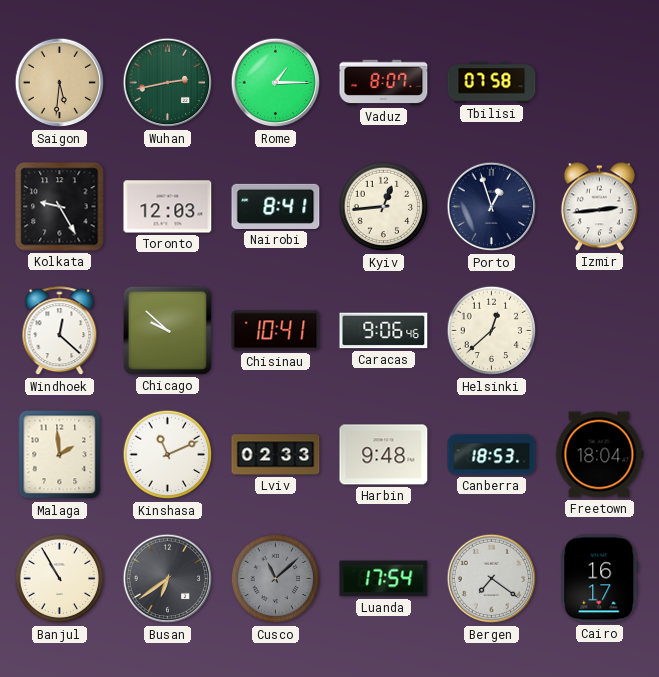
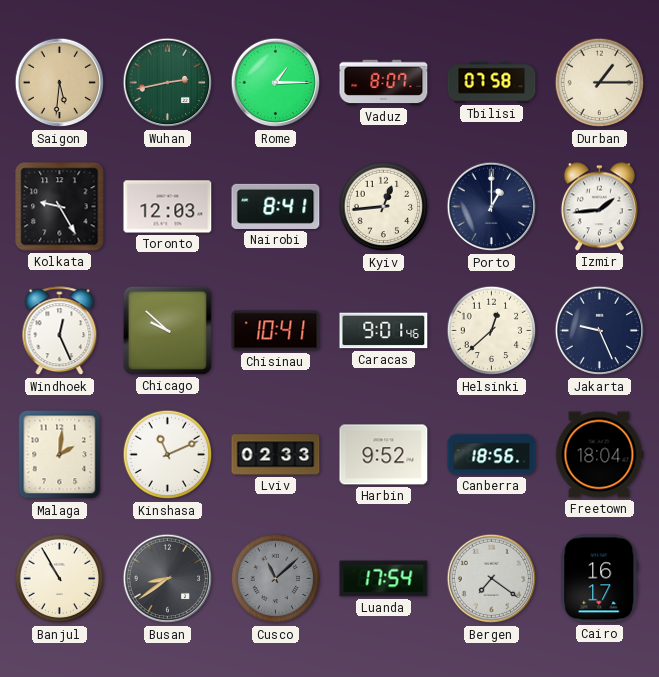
Durban: none -> 1:15 (600, 83)
Porto: 12:57 -> 1:00 (492, 207)
Izmir: 2:44 -> 1:44 (599, 207)
Windhoek: 12:22 -> 12:26 (60, 331)
Caracas: 9:06 -> 9:01 (384, 331)
Jakarta: none -> 9:26 (600, 331)
Malaga: 1:59 -> 2:01 (60, 455)
Harbin: 9:48 -> 9:52 (384, 455)
Canberra: 18:53 -> 18:56 (492, 455)
Busan: 6:39 -> 8:39 (168, 579)
